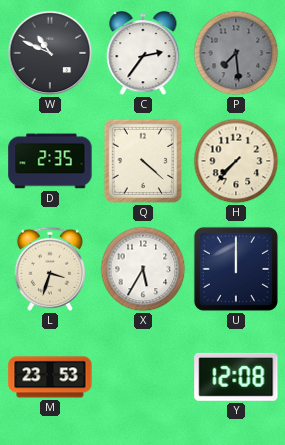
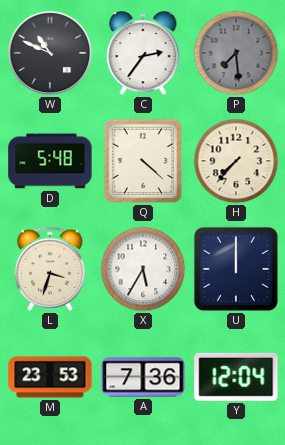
D: 2:35 -> 5:48 (50, 161)
A: none -> 7:36 (143, 377)
Y: 12:08 -> 12:04 (236, 377)
